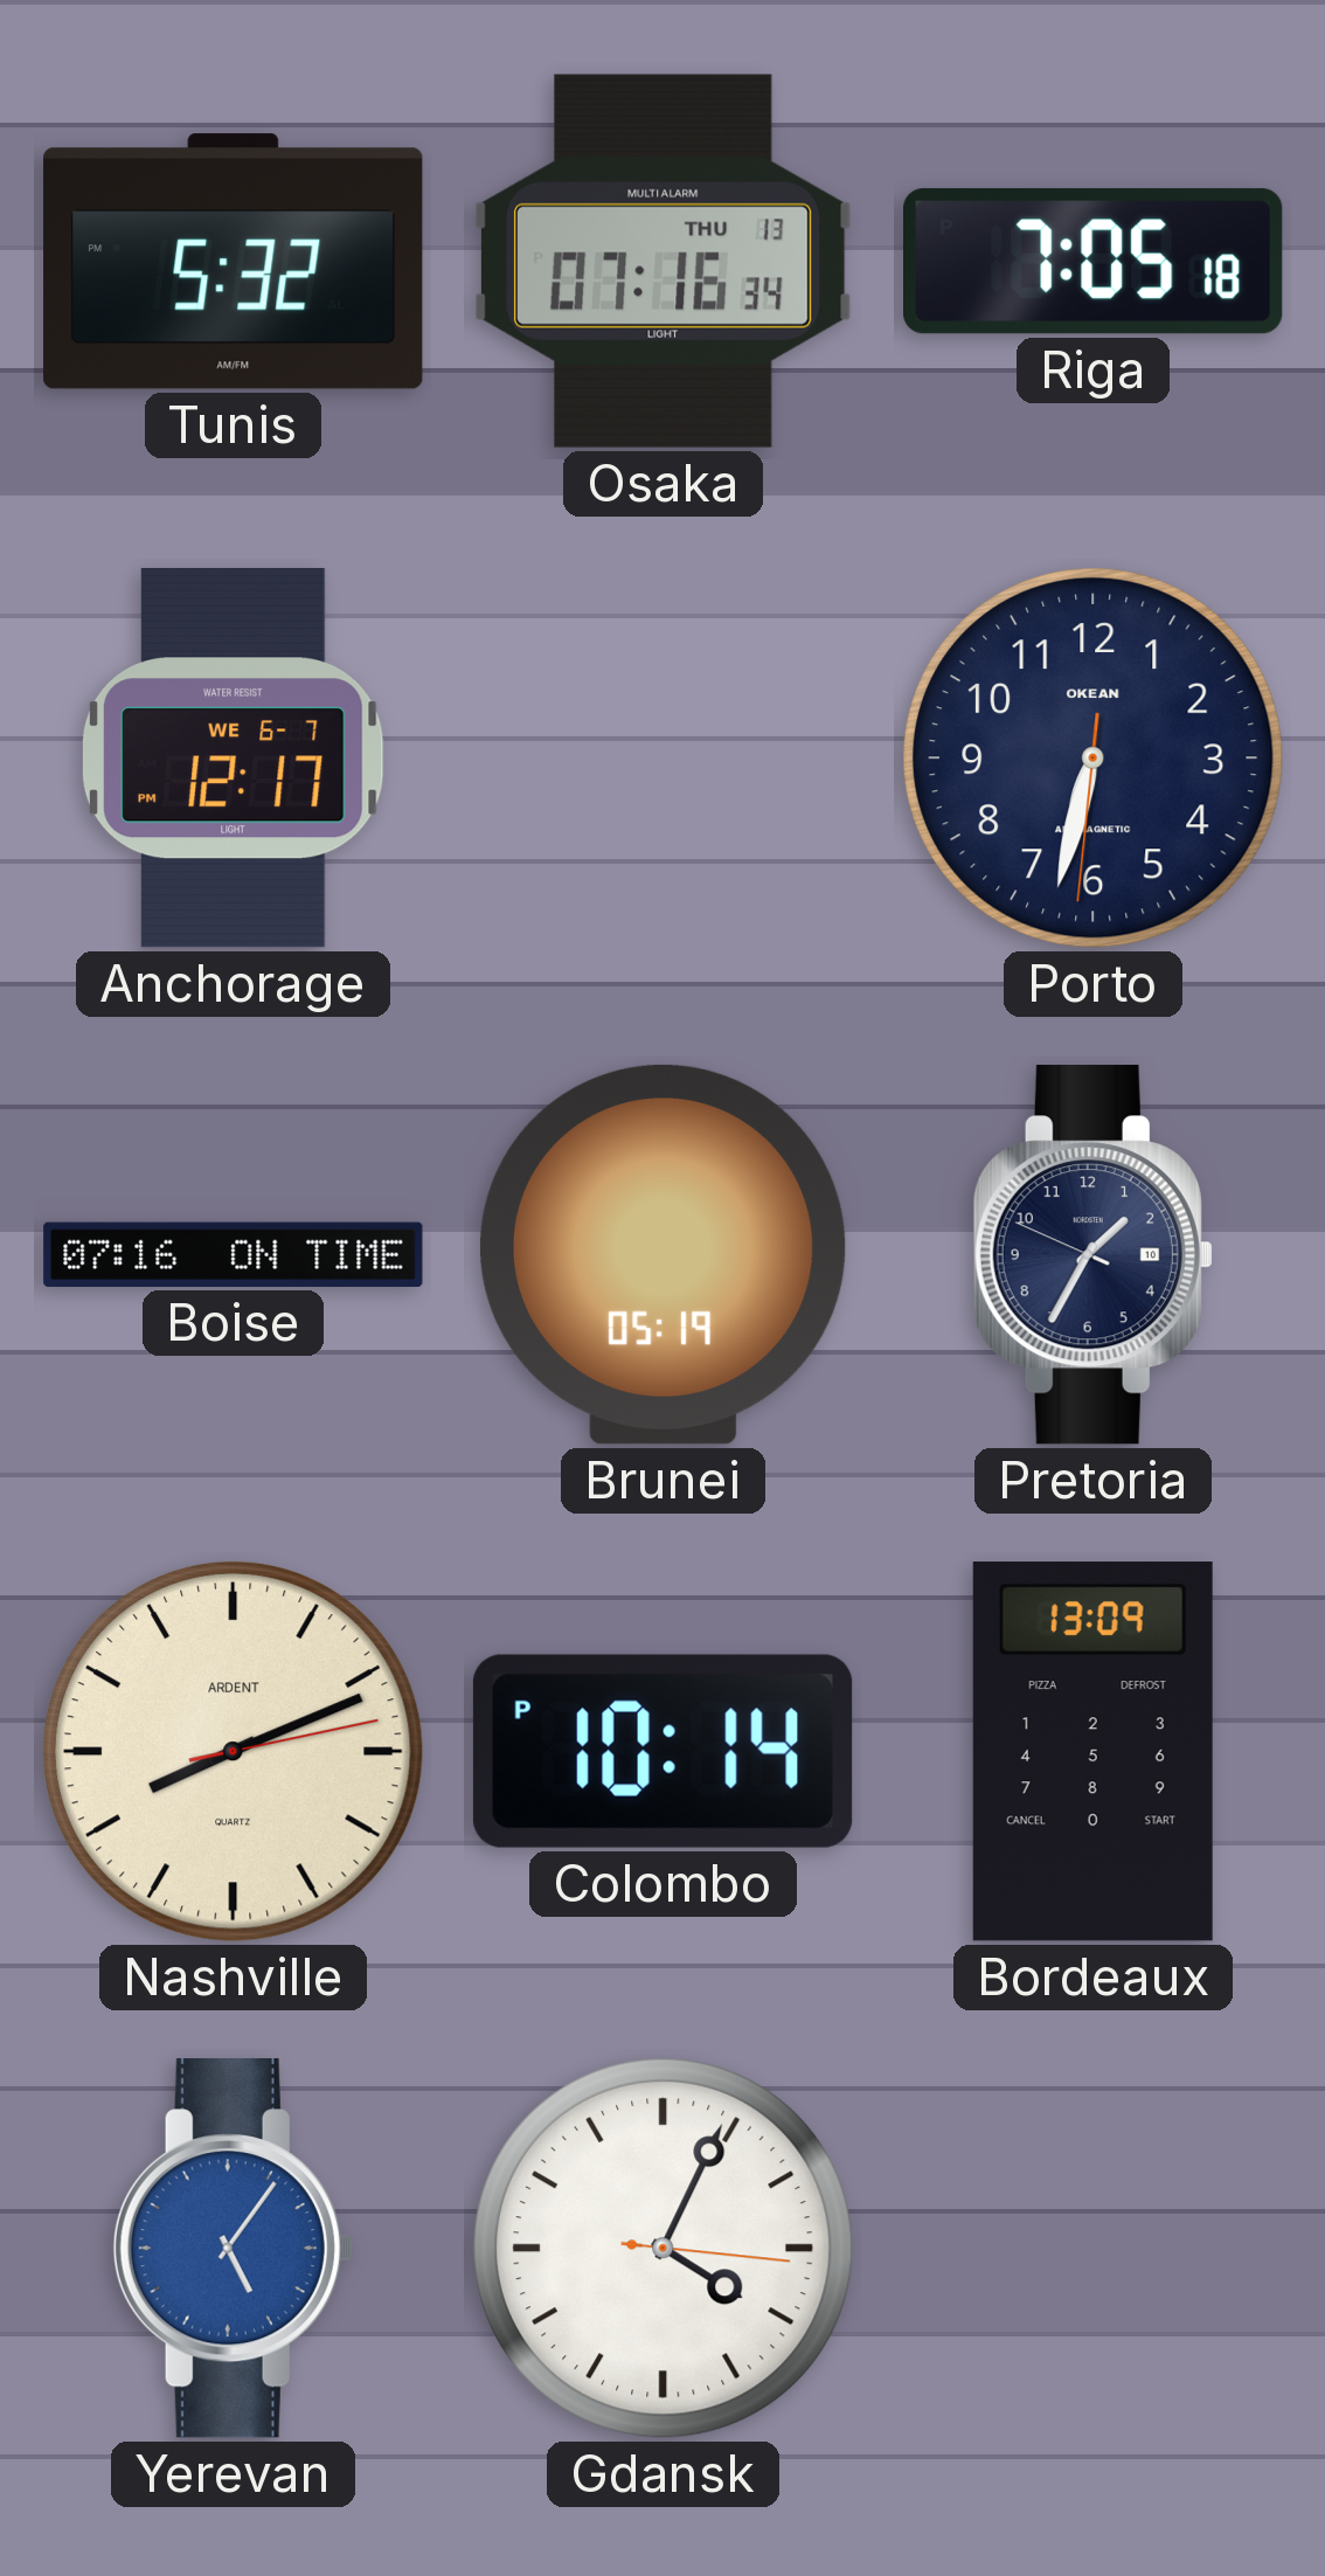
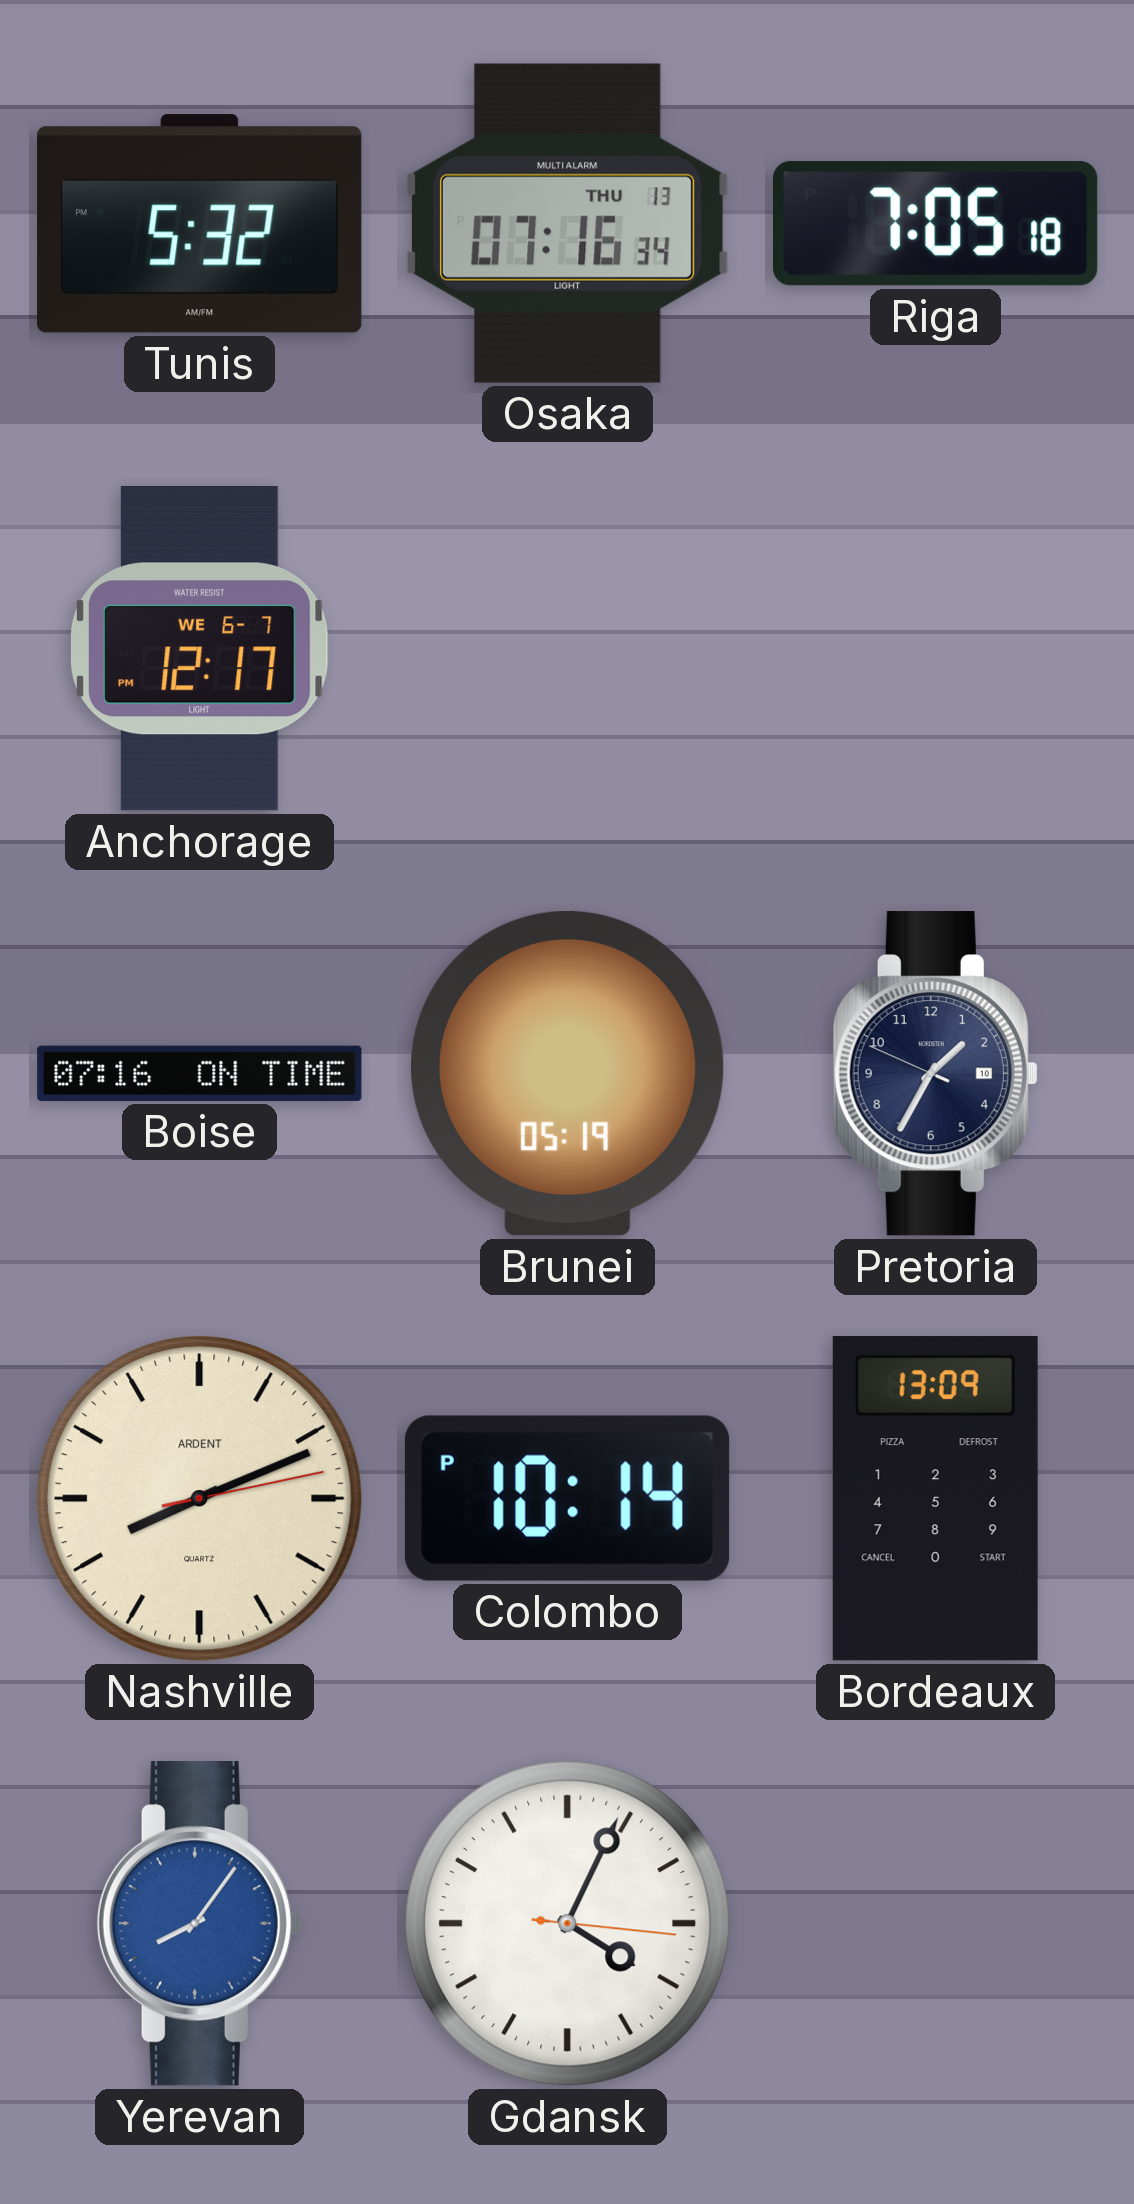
Porto: 6:32 -> none (1092, 757)
Yerevan: 5:06 -> 8:06 (199, 1924)
